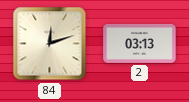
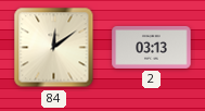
84: 12:12 -> 12:09 (54, 48)
